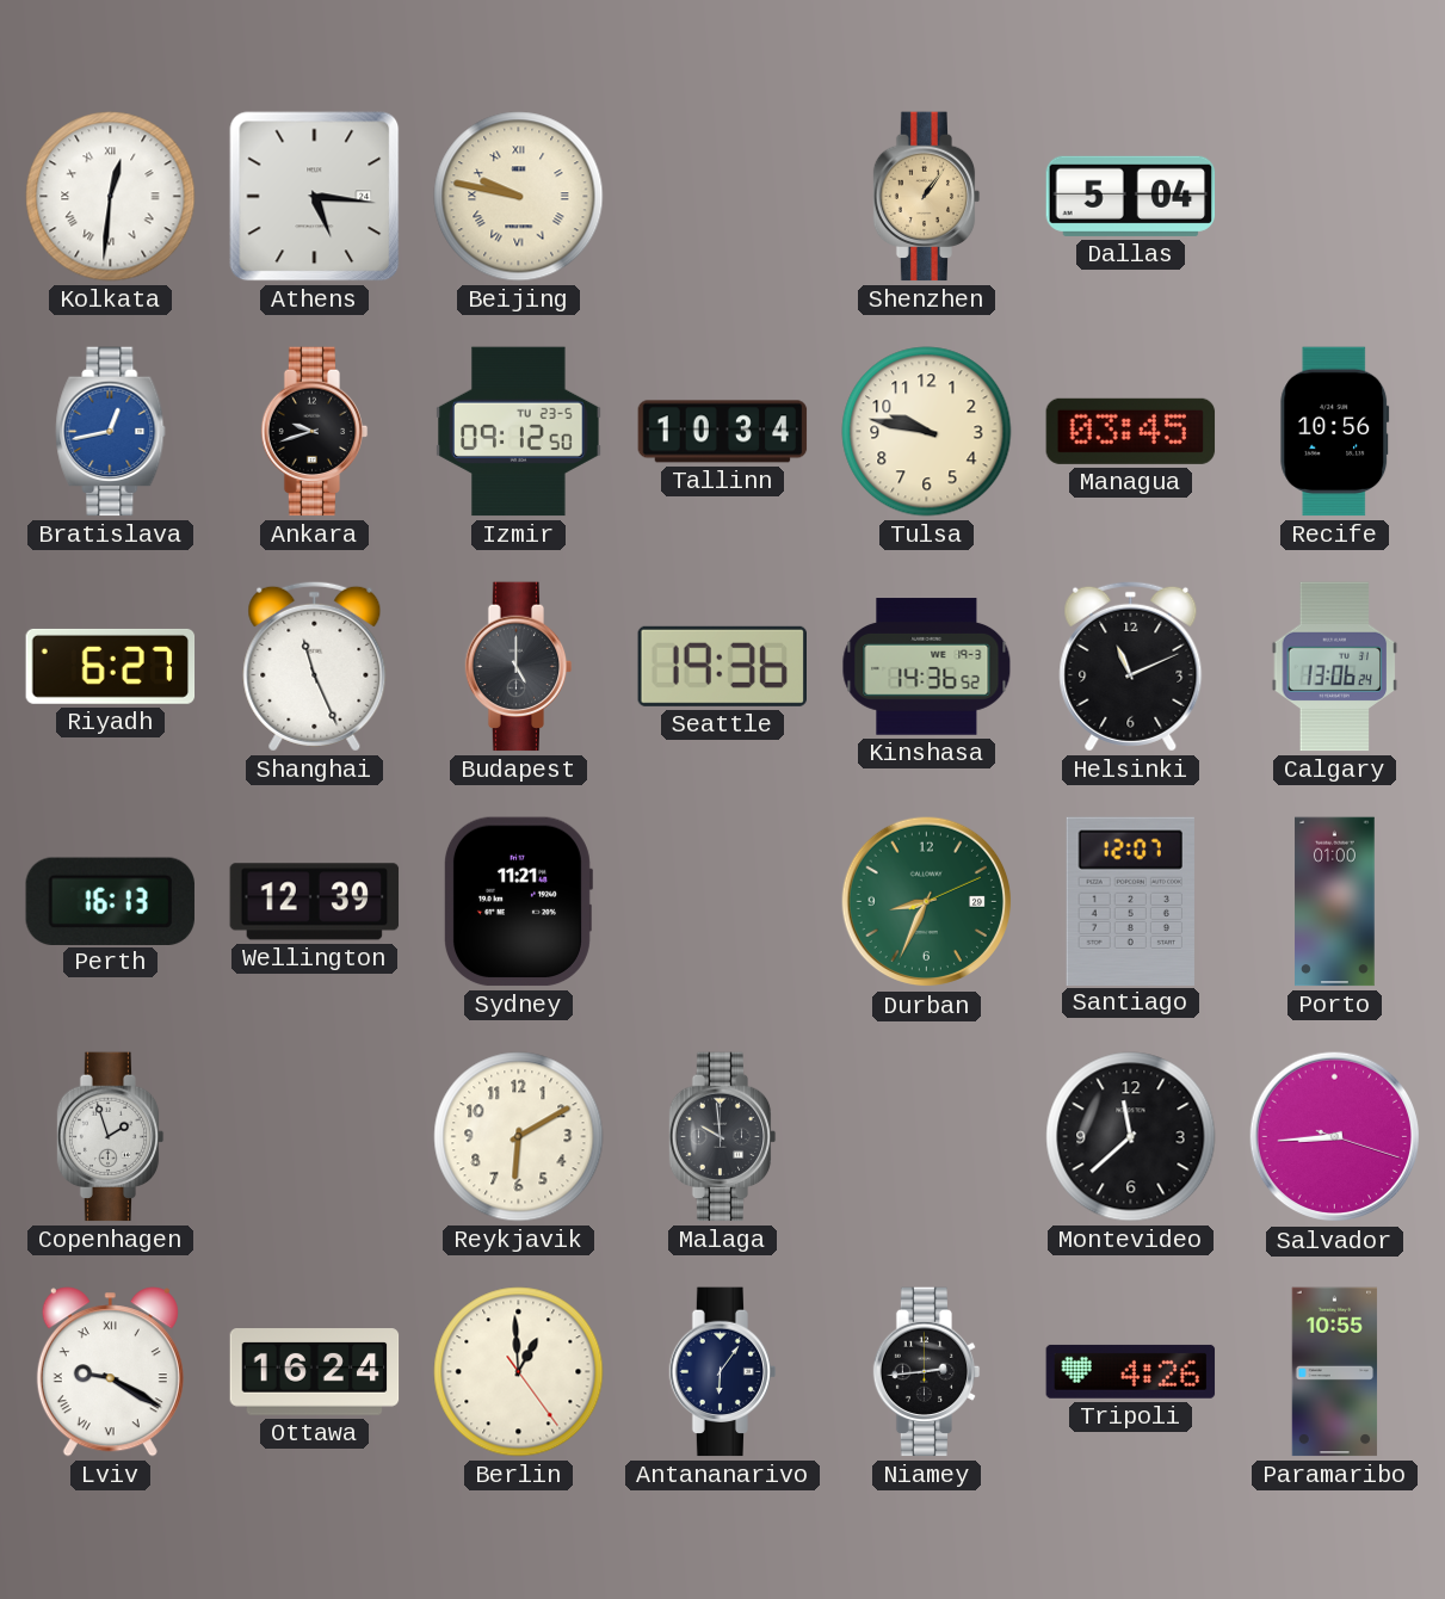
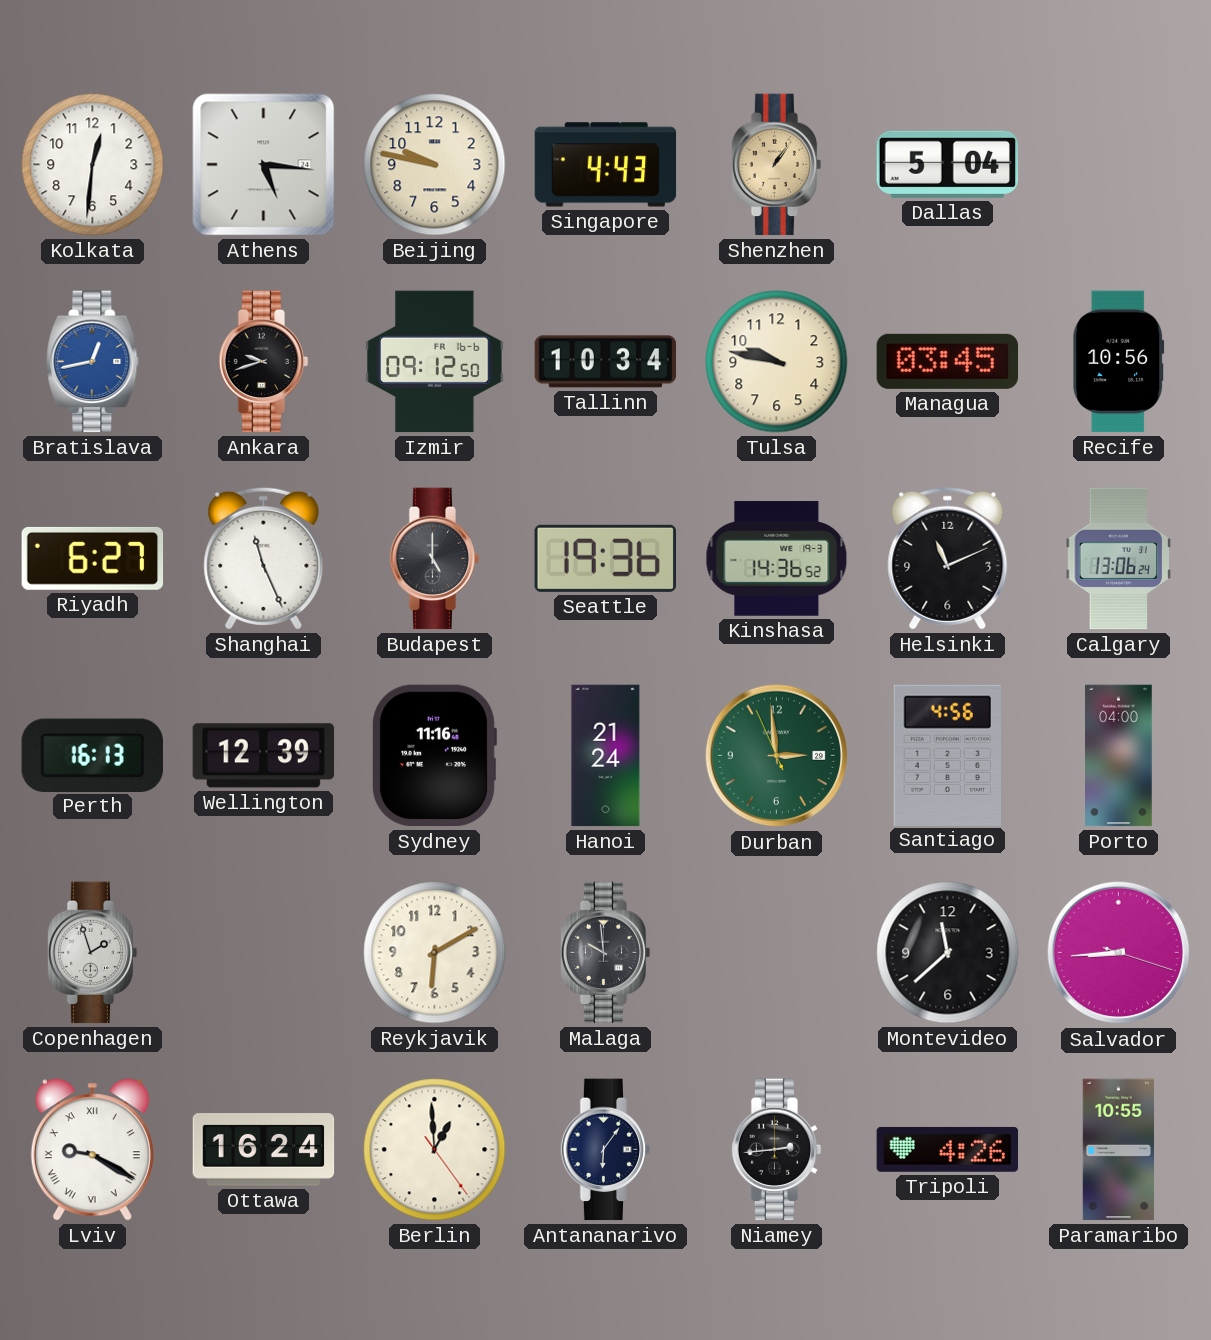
Kolkata numerals: Roman -> Arabic (93, 165)
Beijing numerals: Roman -> Arabic (435, 165)
Singapore: none -> 4:43 (606, 165)
Izmir date: TU 23-5 -> FR 16-6 (435, 362)
Sydney: 11:21 -> 11:16 (434, 756)
Hanoi: none -> 21:24 (606, 756)
Durban: 8:34 -> 2:58 (777, 756)
Santiago: 12:07 -> 4:56 (947, 755)
Porto: 01:00 -> 04:00 (1119, 756)
